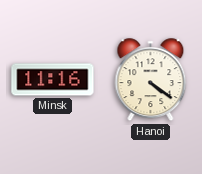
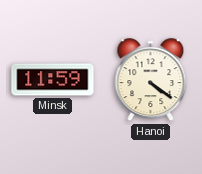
Minsk: 11:16 -> 11:59 (53, 80)
